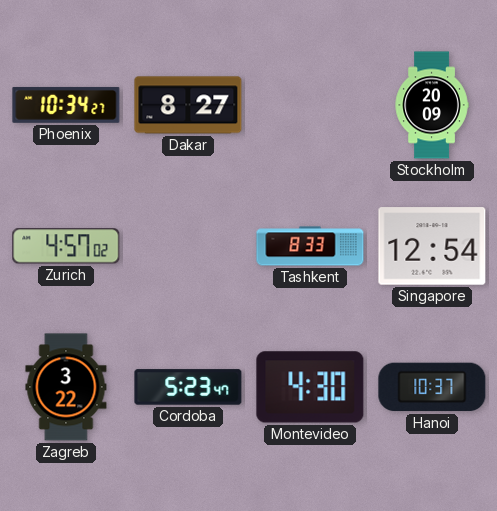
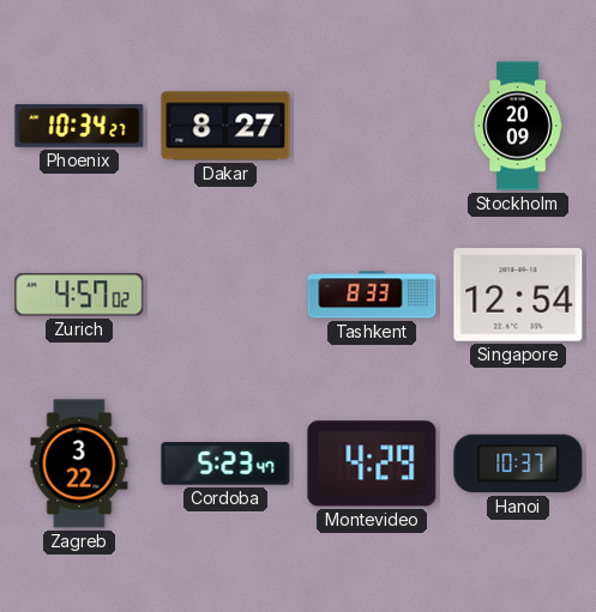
Montevideo: 4:30 -> 4:29 (372, 463)
